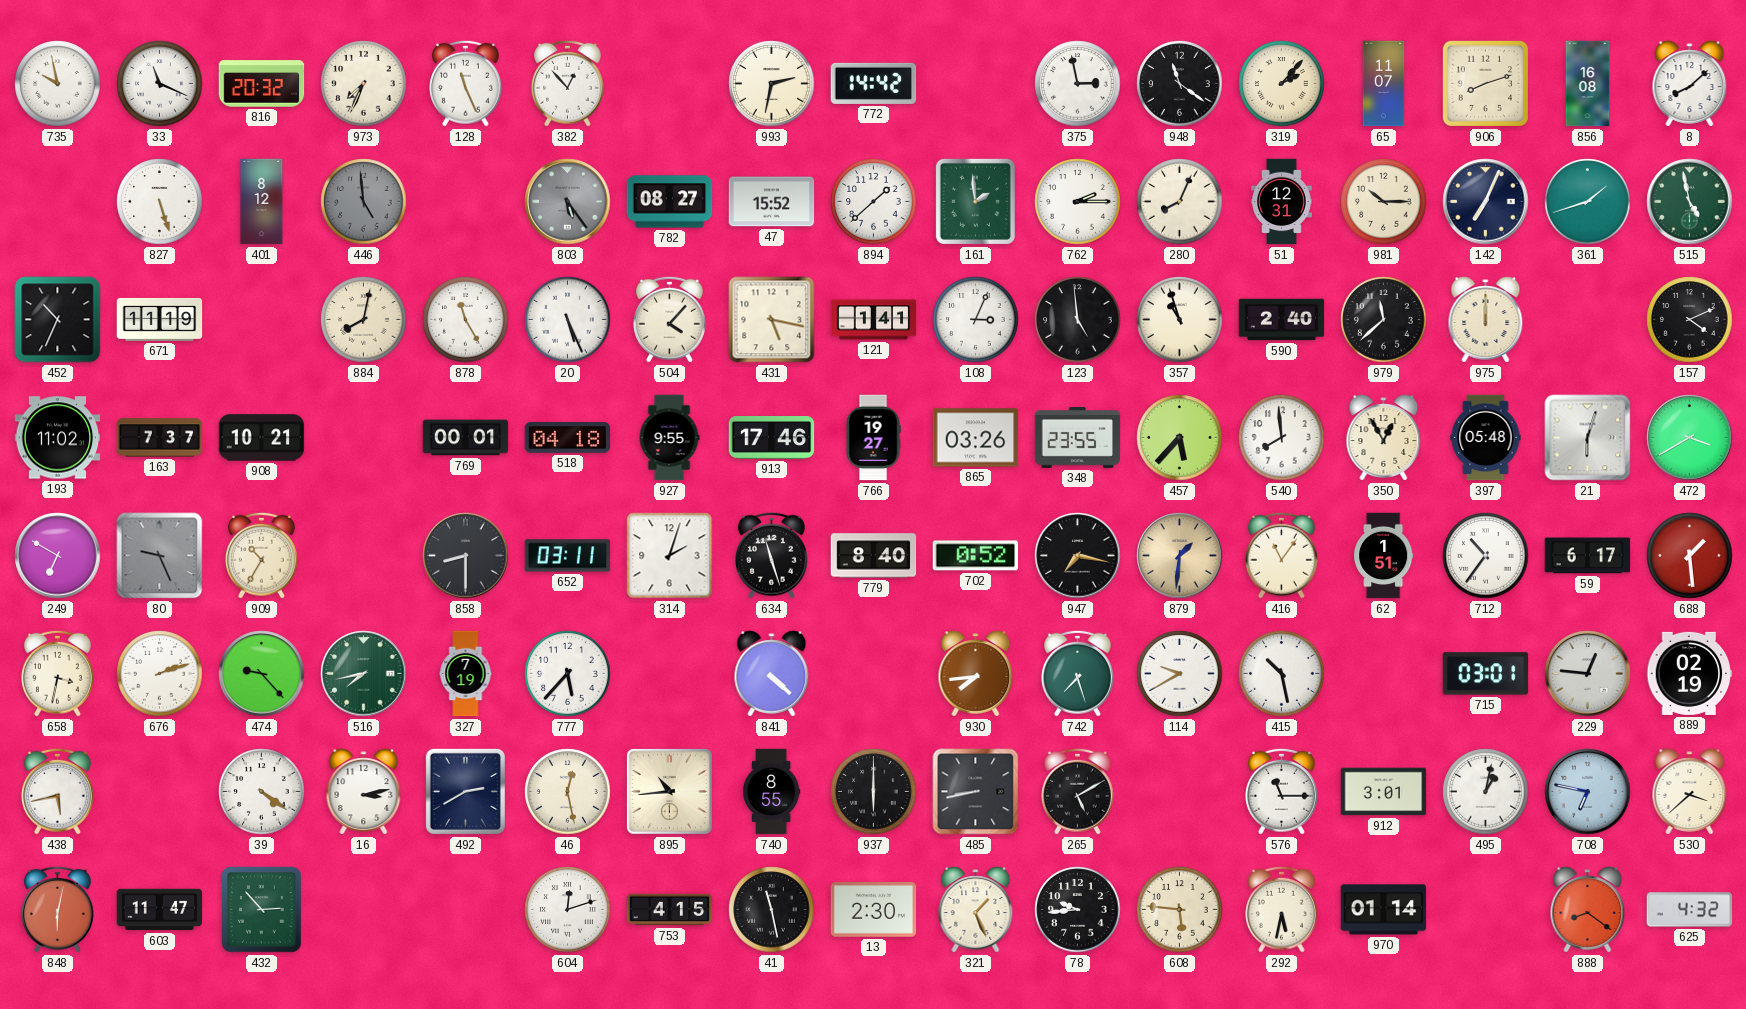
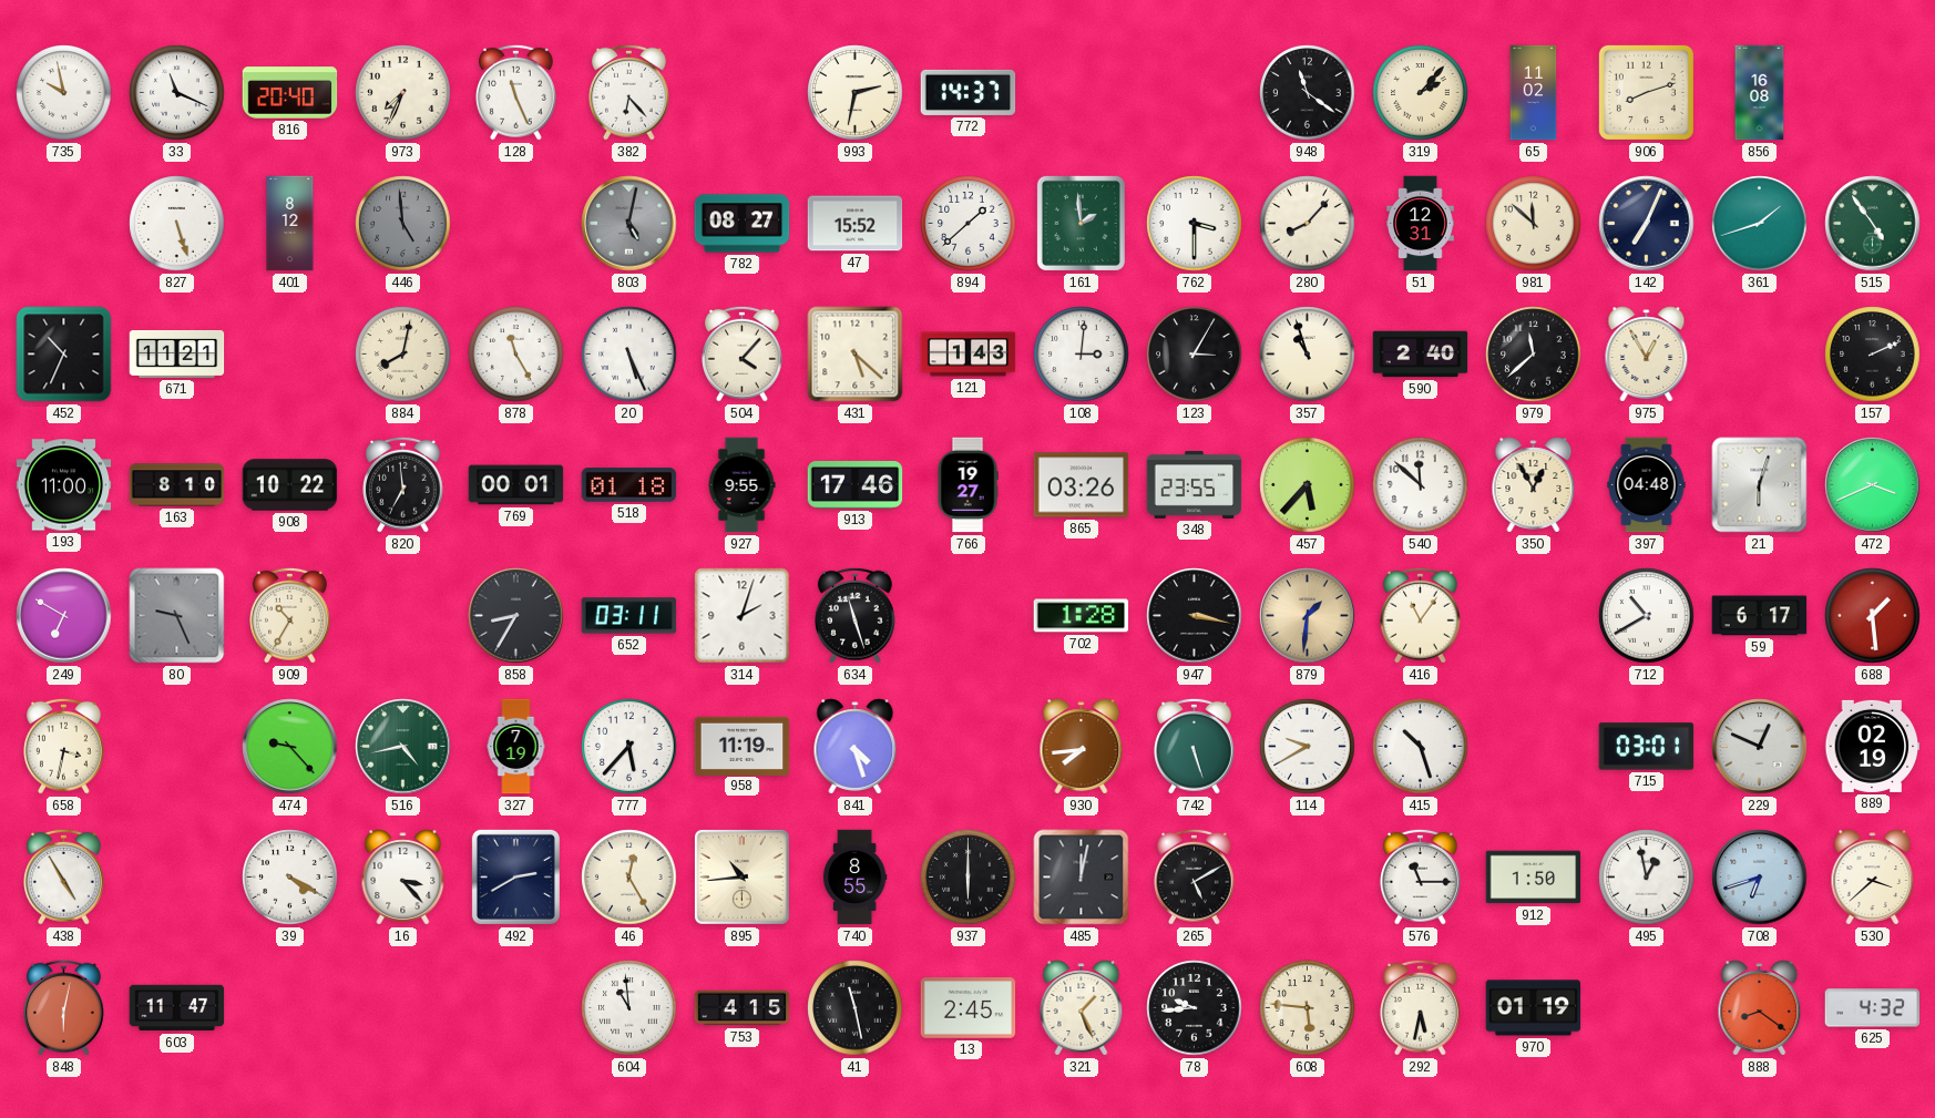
816: 20:32 -> 20:40 (290, 93)
382: 12:53 -> 6:23 (629, 92)
772: 14:42 -> 14:37 (969, 92)
375: 2:58 -> none (1078, 84)
65: 11:07 -> 11:02 (1534, 93)
8: 8:08 -> none (1690, 84)
803: 5:24 -> 5:02 (629, 224)
762: 2:15 -> 3:30 (1195, 224)
280: 8:04 -> 8:07 (1308, 224)
981: 10:15 -> 11:52 (1534, 224)
515: 4:58 -> 4:54 (1873, 224)
671: 11:19 -> 11:21 (177, 355)
431: 5:17 -> 5:22 (856, 355)
121: 1:41 -> 1:43 (969, 355)
108: 3:04 -> 3:01 (1082, 355)
123: 4:59 -> 3:05 (1195, 355)
975: 12:00 -> 12:55 (1647, 355)
157: 4:11 -> 2:11 (1873, 355)
193: 11:02 -> 11:00 (64, 485)
163: 7:37 -> 8:10 (177, 485)
908: 10:21 -> 10:22 (290, 485)
820: none -> 6:59 (403, 484)
518: 04:18 -> 01:18 (629, 485)
540: 7:59 -> 11:52 (1421, 485)
397: 05:48 -> 04:48 (1647, 485)
472: 3:40 -> 3:41 (1873, 485)
858: 8:30 -> 8:35 (516, 616)
779: 8:40 -> none (874, 556)
702: 0:52 -> 1:28 (1082, 616)
947: 7:17 -> 3:17 (1195, 616)
62: 1:51 -> none (1384, 556)
712: 10:36 -> 10:40 (1647, 616)
676: 2:12 -> none (160, 674)
516: 7:43 -> 4:43 (403, 747)
958: none -> 11:19 (743, 746)
841: 4:22 -> 4:27 (856, 747)
742: 7:27 -> 5:27 (1195, 746)
415: 10:28 -> 10:27 (1421, 747)
229: 12:46 -> 12:49 (1760, 747)
438: 5:43 -> 4:55 (64, 876)
39: 4:21 -> 4:20 (290, 878)
16: 3:13 -> 3:23 (403, 878)
46: 12:28 -> 12:25 (629, 878)
485: 8:43 -> 12:02 (1082, 878)
912: 3:01 -> 1:50 (1534, 878)
495: 1:02 -> 12:58 (1647, 878)
708: 6:47 -> 6:42 (1760, 878)
432: 2:53 -> none (262, 910)
604: 12:12 -> 10:59 (629, 1008)
13: 2:30 -> 2:45 (969, 1008)
970: 01:14 -> 01:19 (1534, 1008)
